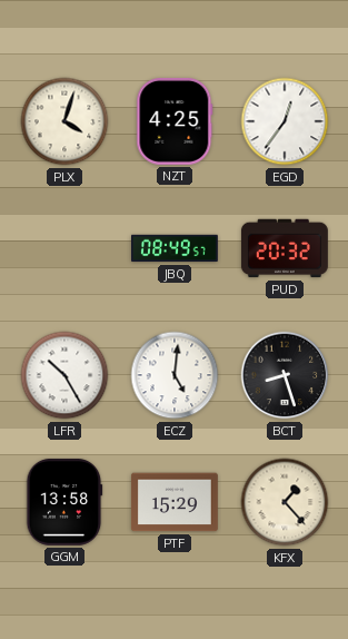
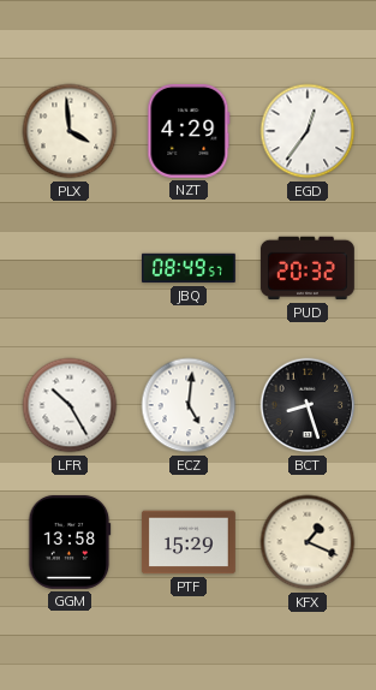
PLX: 4:03 -> 3:59 (70, 131)
NZT: 4:25 -> 4:29 (189, 131)
KFX: 1:23 -> 1:19 (308, 542)
